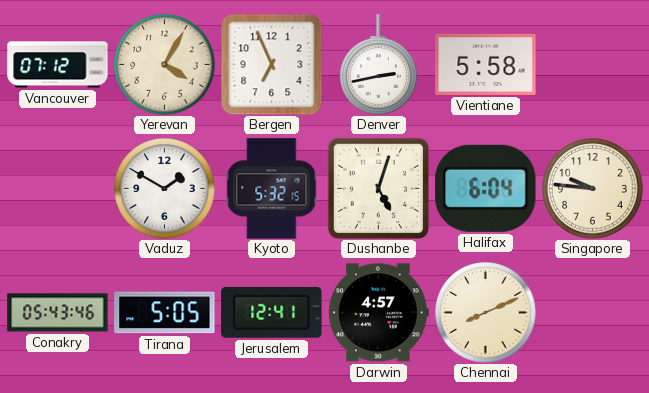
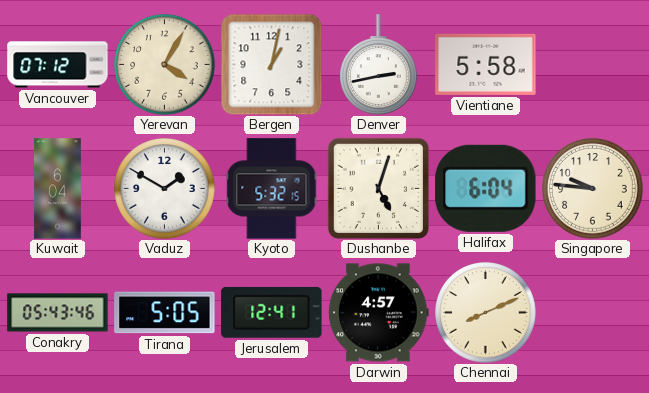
Bergen: 6:56 -> 1:02 (271, 64)
Kuwait: none -> 6:04 (58, 189)
